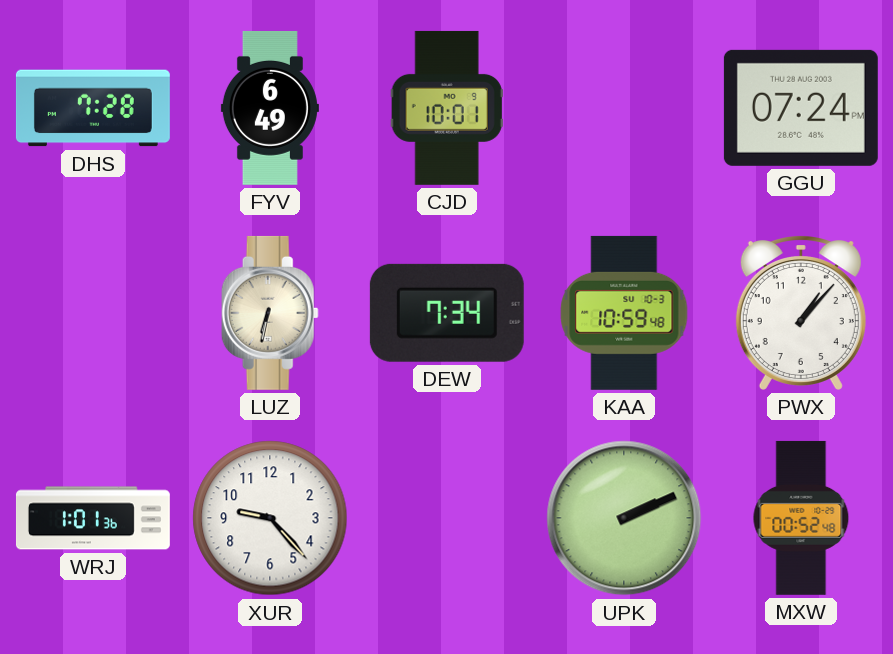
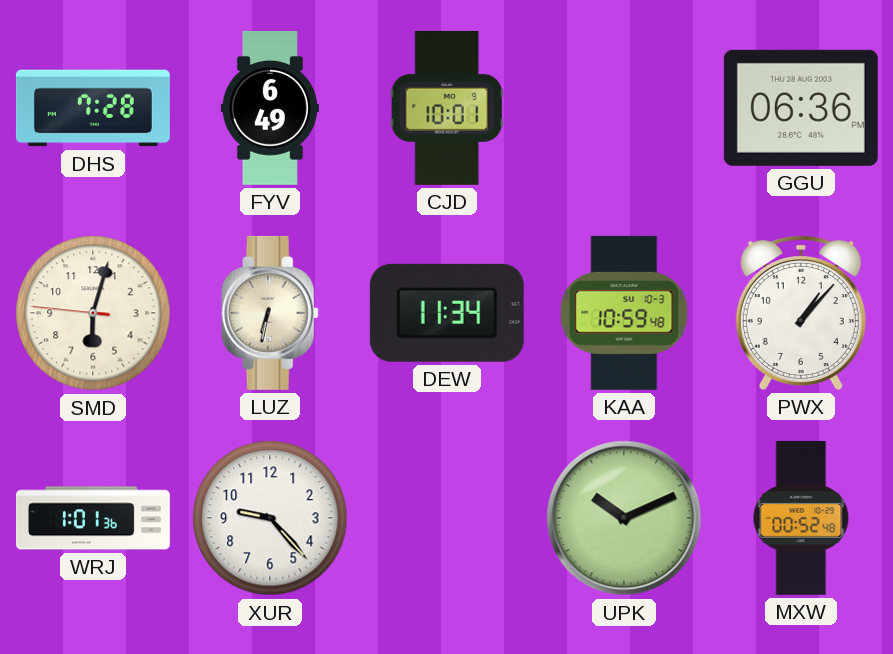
GGU: 07:24 -> 06:36 (801, 108)
SMD: none -> 6:02 (93, 313)
DEW: 7:34 -> 11:34 (447, 313)
UPK: 2:11 -> 10:11 (624, 518)
